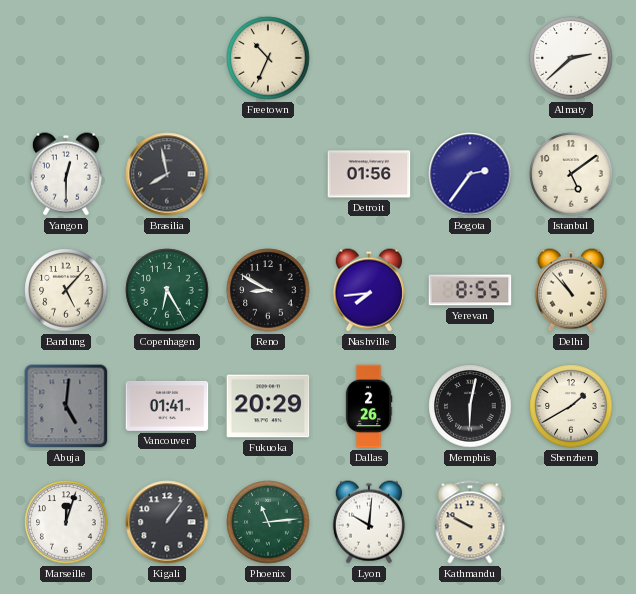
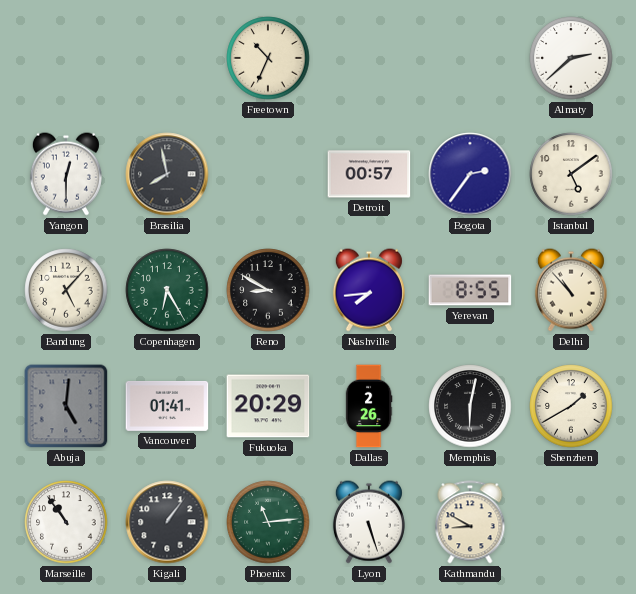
Detroit: 01:56 -> 00:57 (369, 174)
Marseille: 12:03 -> 10:54 (66, 522)
Lyon: 10:01 -> 5:27 (369, 522)
Kathmandu: 9:50 -> 8:50 (470, 522)
